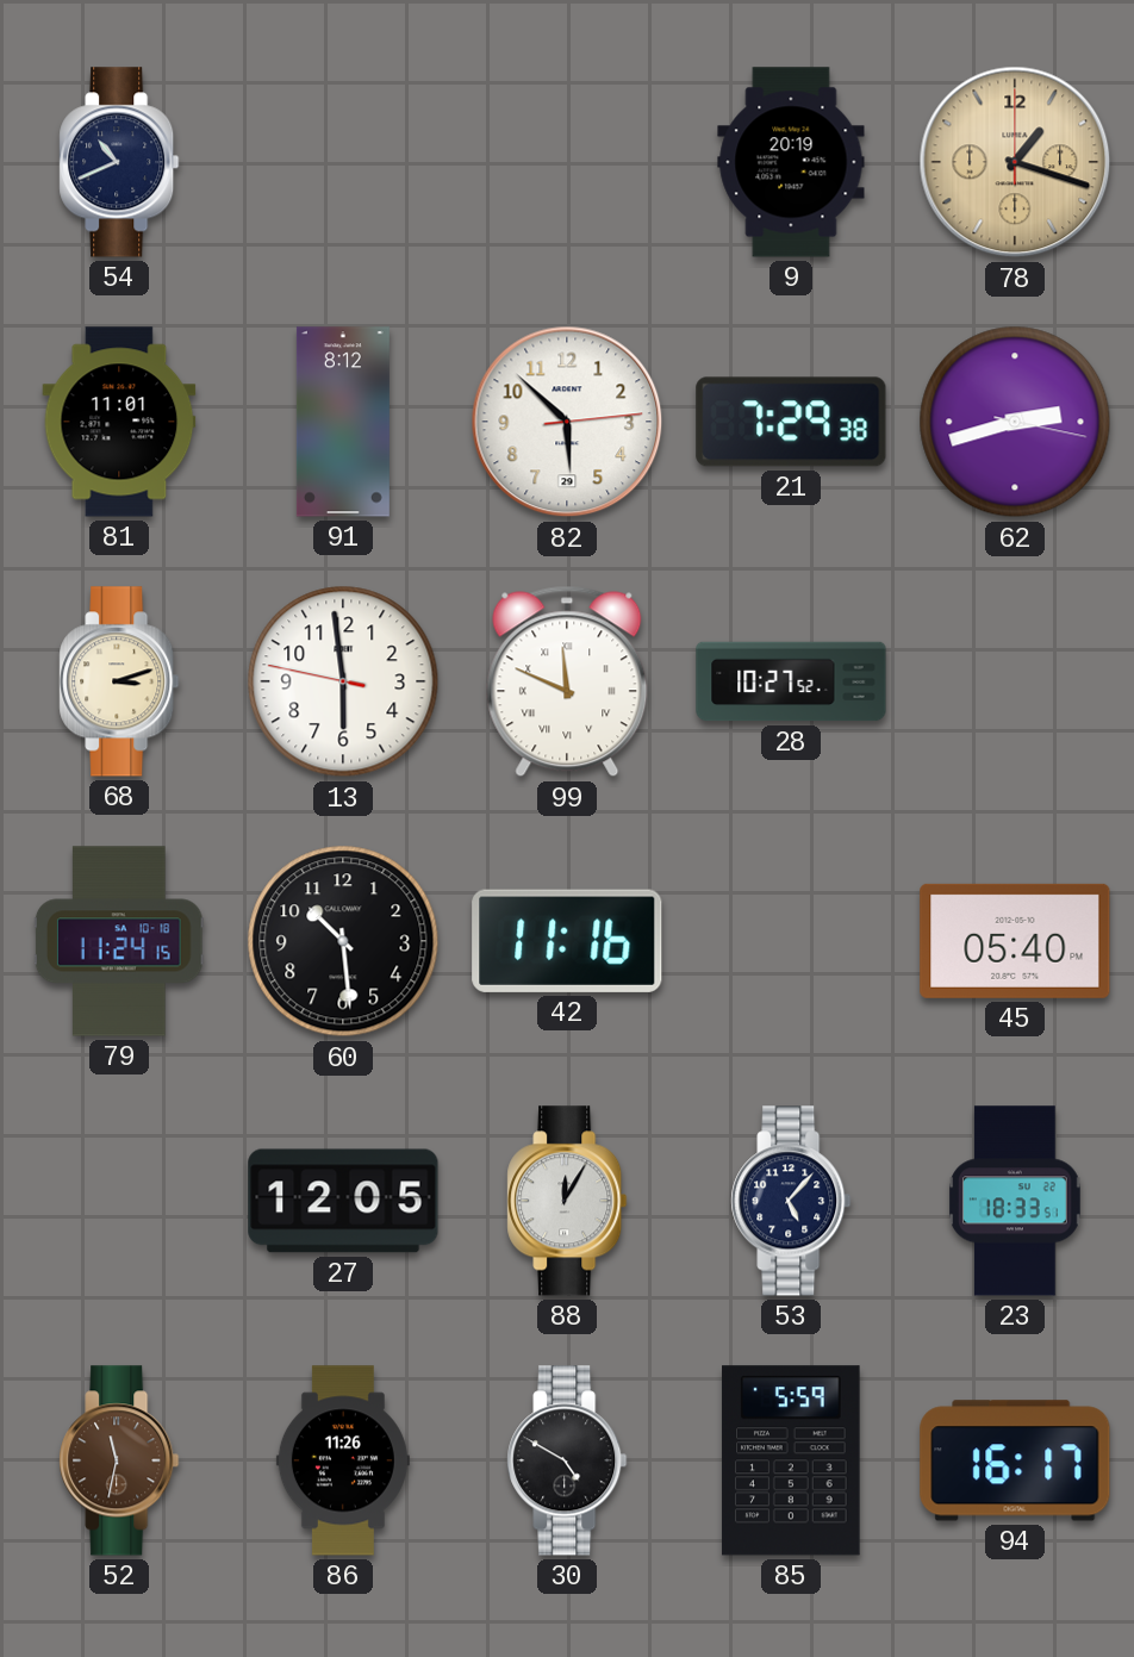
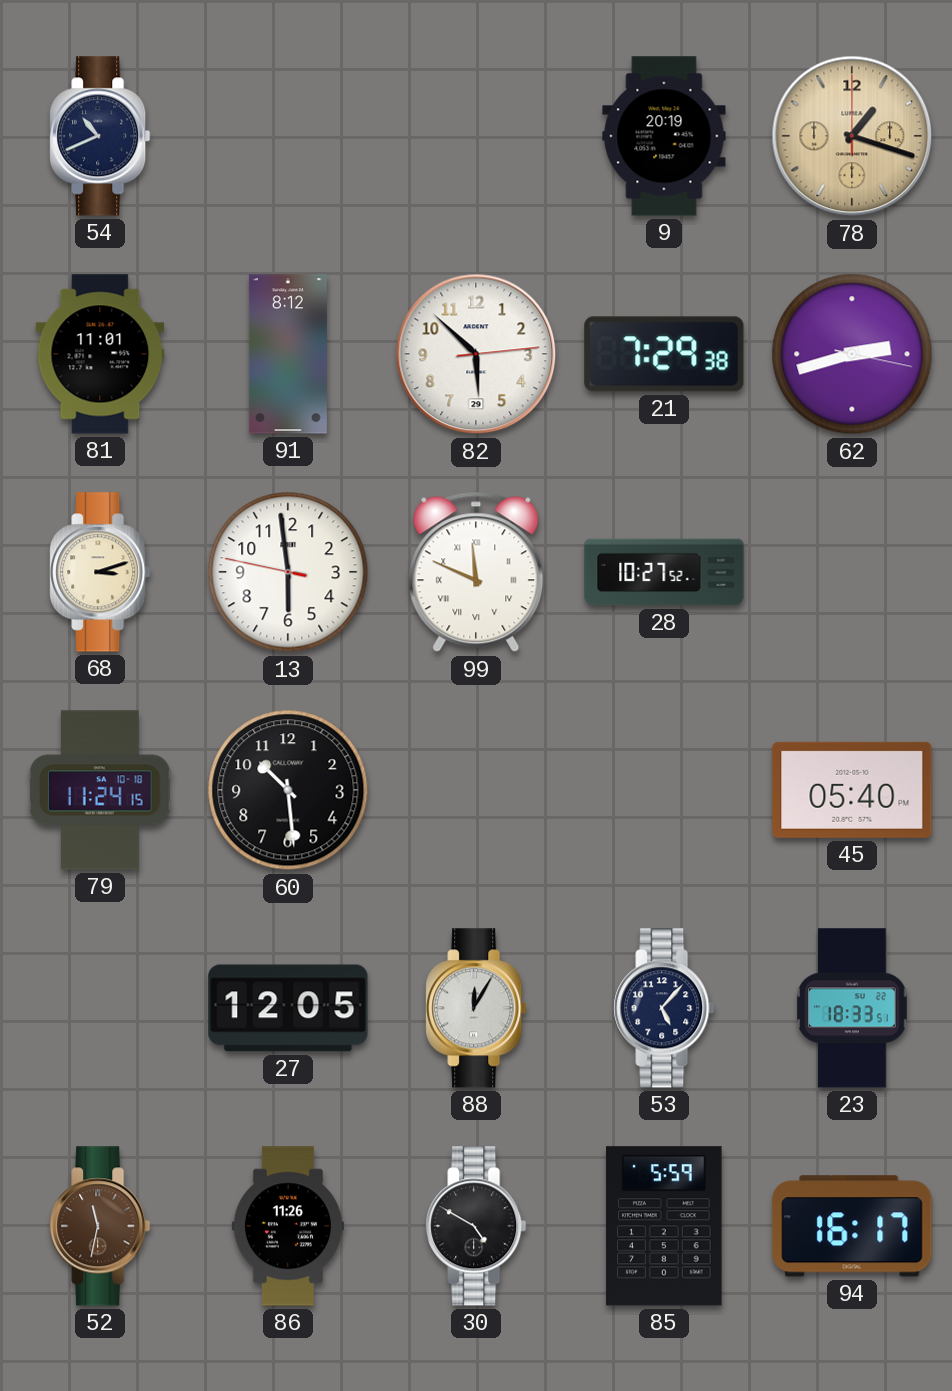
42: 11:16 -> none (567, 941)
